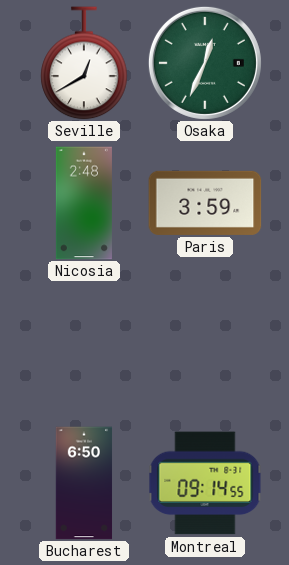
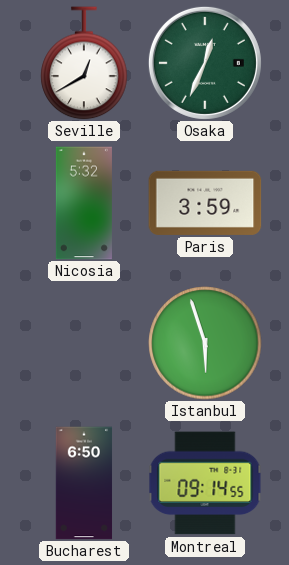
Nicosia: 2:48 -> 5:32 (84, 203)
Istanbul: none -> 5:57 (205, 343)
